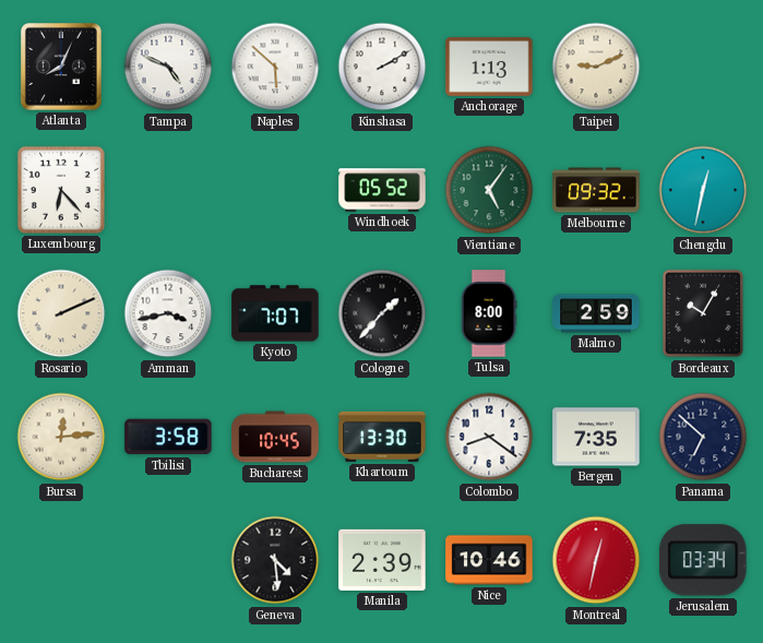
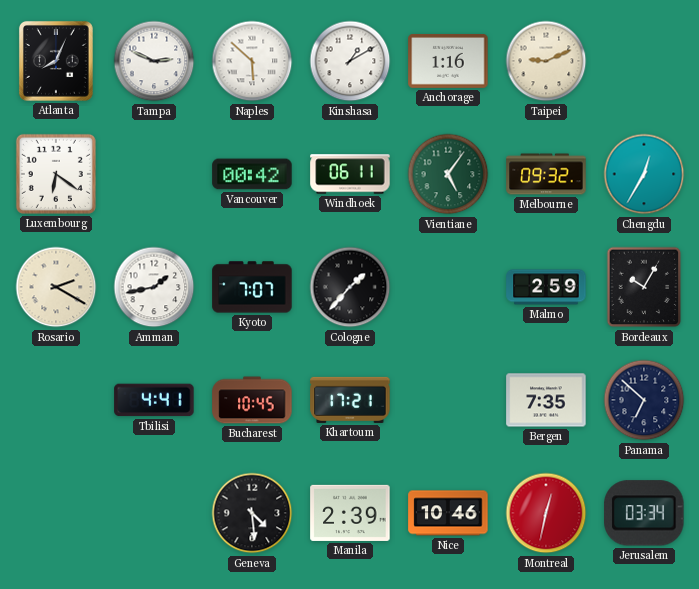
Tampa: 4:49 -> 2:49 (154, 61)
Kinshasa: 2:10 -> 1:10 (350, 61)
Anchorage: 1:13 -> 1:16 (448, 61)
Luxembourg: 6:23 -> 6:21 (56, 174)
Vancouver: none -> 00:42 (252, 174)
Windhoek: 05:52 -> 06:11 (350, 174)
Chengdu: 12:32 -> 12:35 (644, 174)
Rosario: 2:11 -> 2:20 (56, 287)
Amman: 3:43 -> 1:43 (154, 287)
Tulsa: 8:00 -> none (489, 313)
Bursa: 12:14 -> none (61, 437)
Tbilisi: 3:58 -> 4:41 (154, 400)
Khartoum: 13:30 -> 17:21 (350, 400)
Colombo: 8:21 -> none (489, 437)
